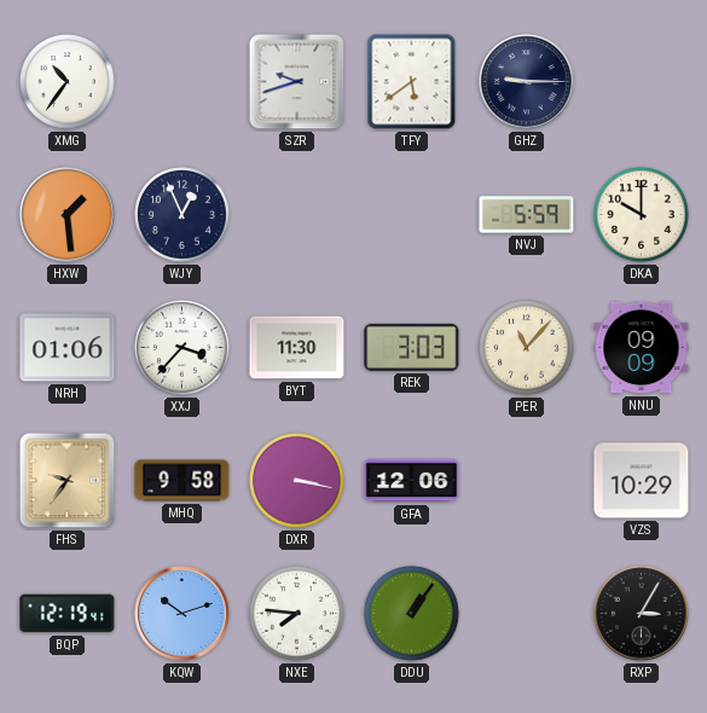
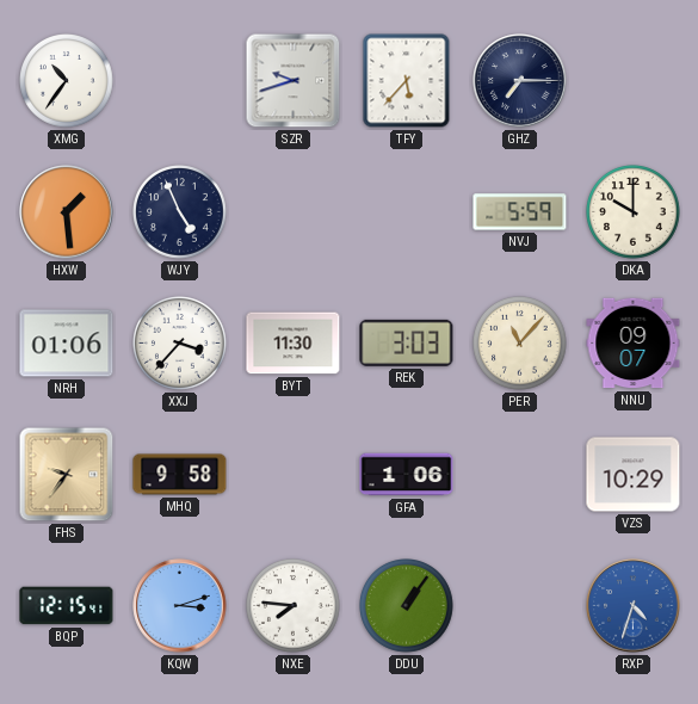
TFY: 5:39 -> 5:37 (407, 81)
GHZ: 9:15 -> 7:15 (520, 81)
WJY: 12:56 -> 4:56 (180, 212)
NNU: 09:09 -> 09:07 (634, 344)
DXR: 3:17 -> none (297, 481)
GFA: 12:06 -> 1:06 (407, 475)
BQP: 12:19 -> 12:15 (67, 606)
KQW: 10:12 -> 3:12 (180, 606)
RXP: 3:05 -> 4:33 (634, 606)
RXP dial: black -> blue (634, 606)
